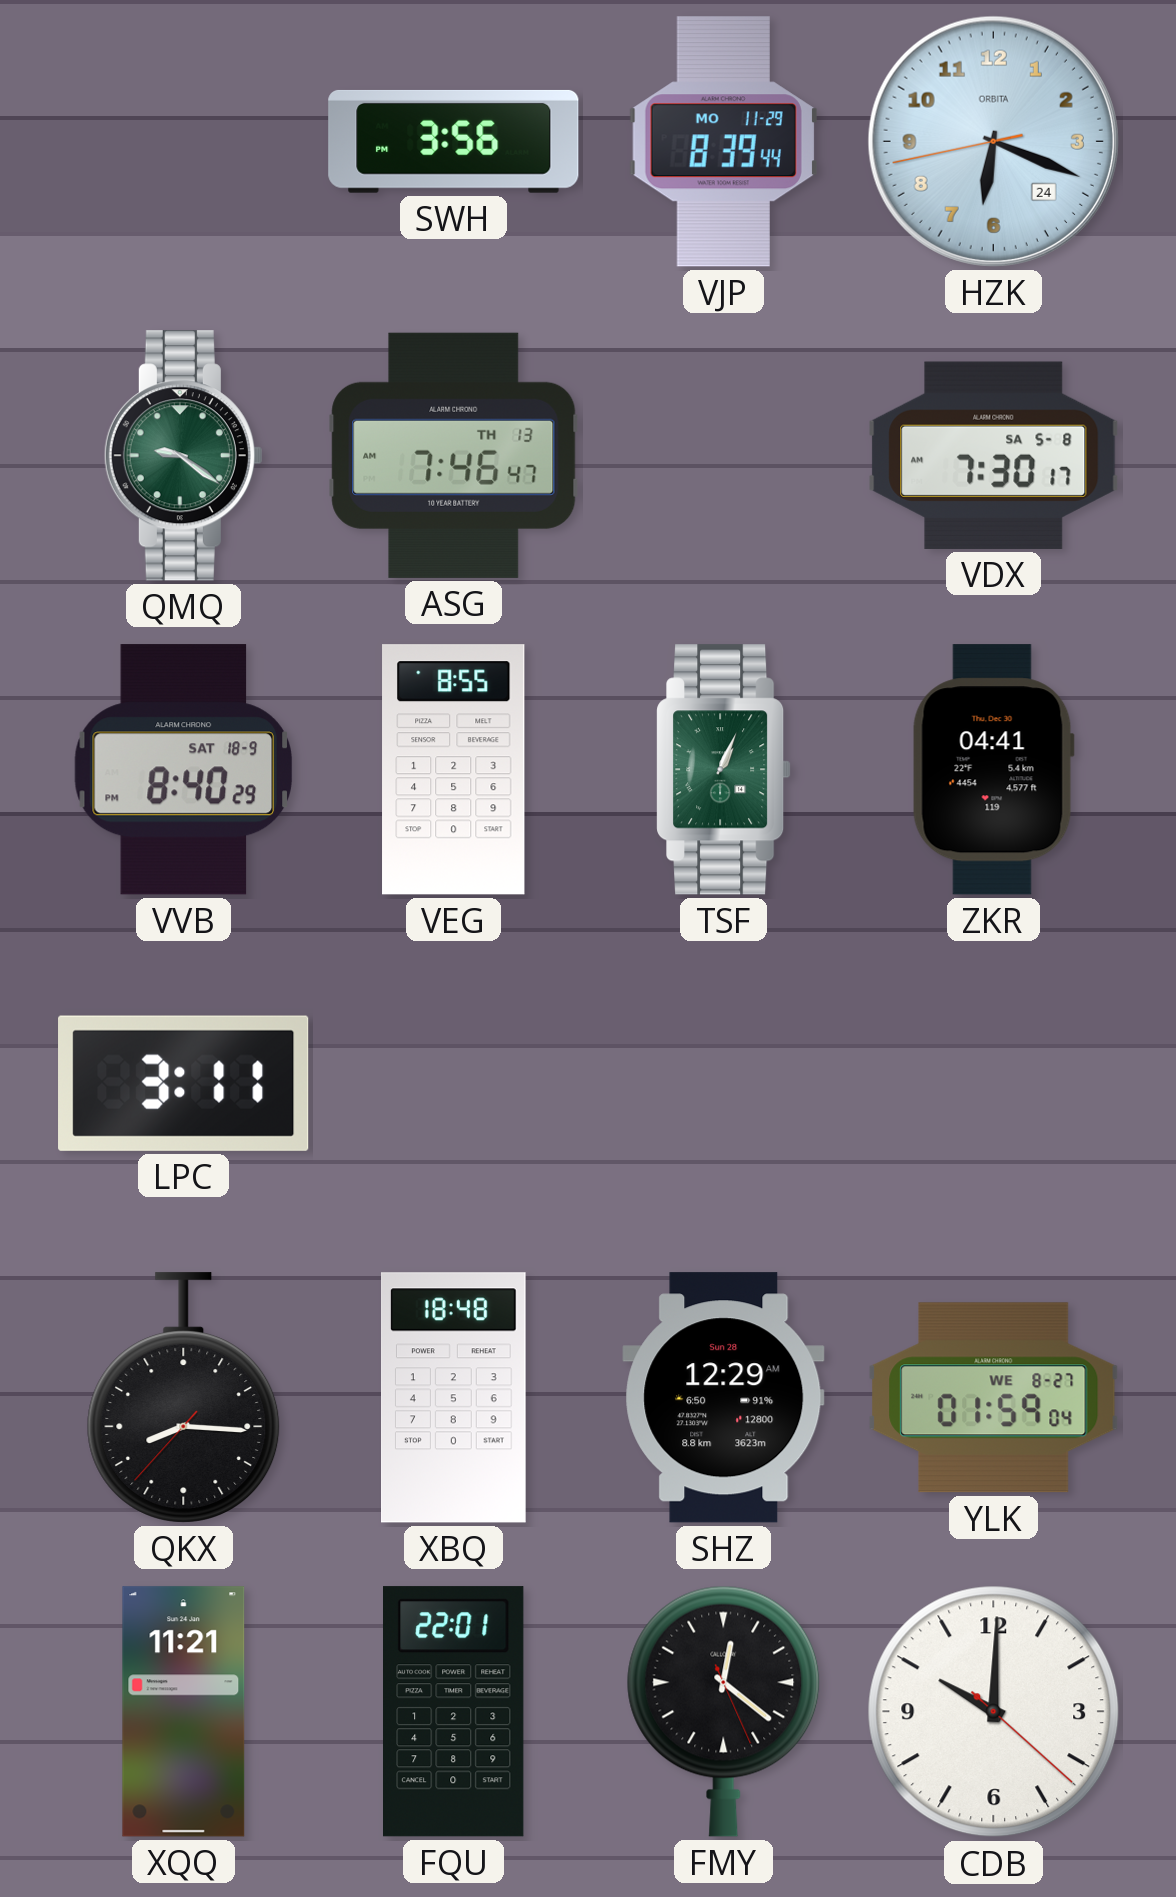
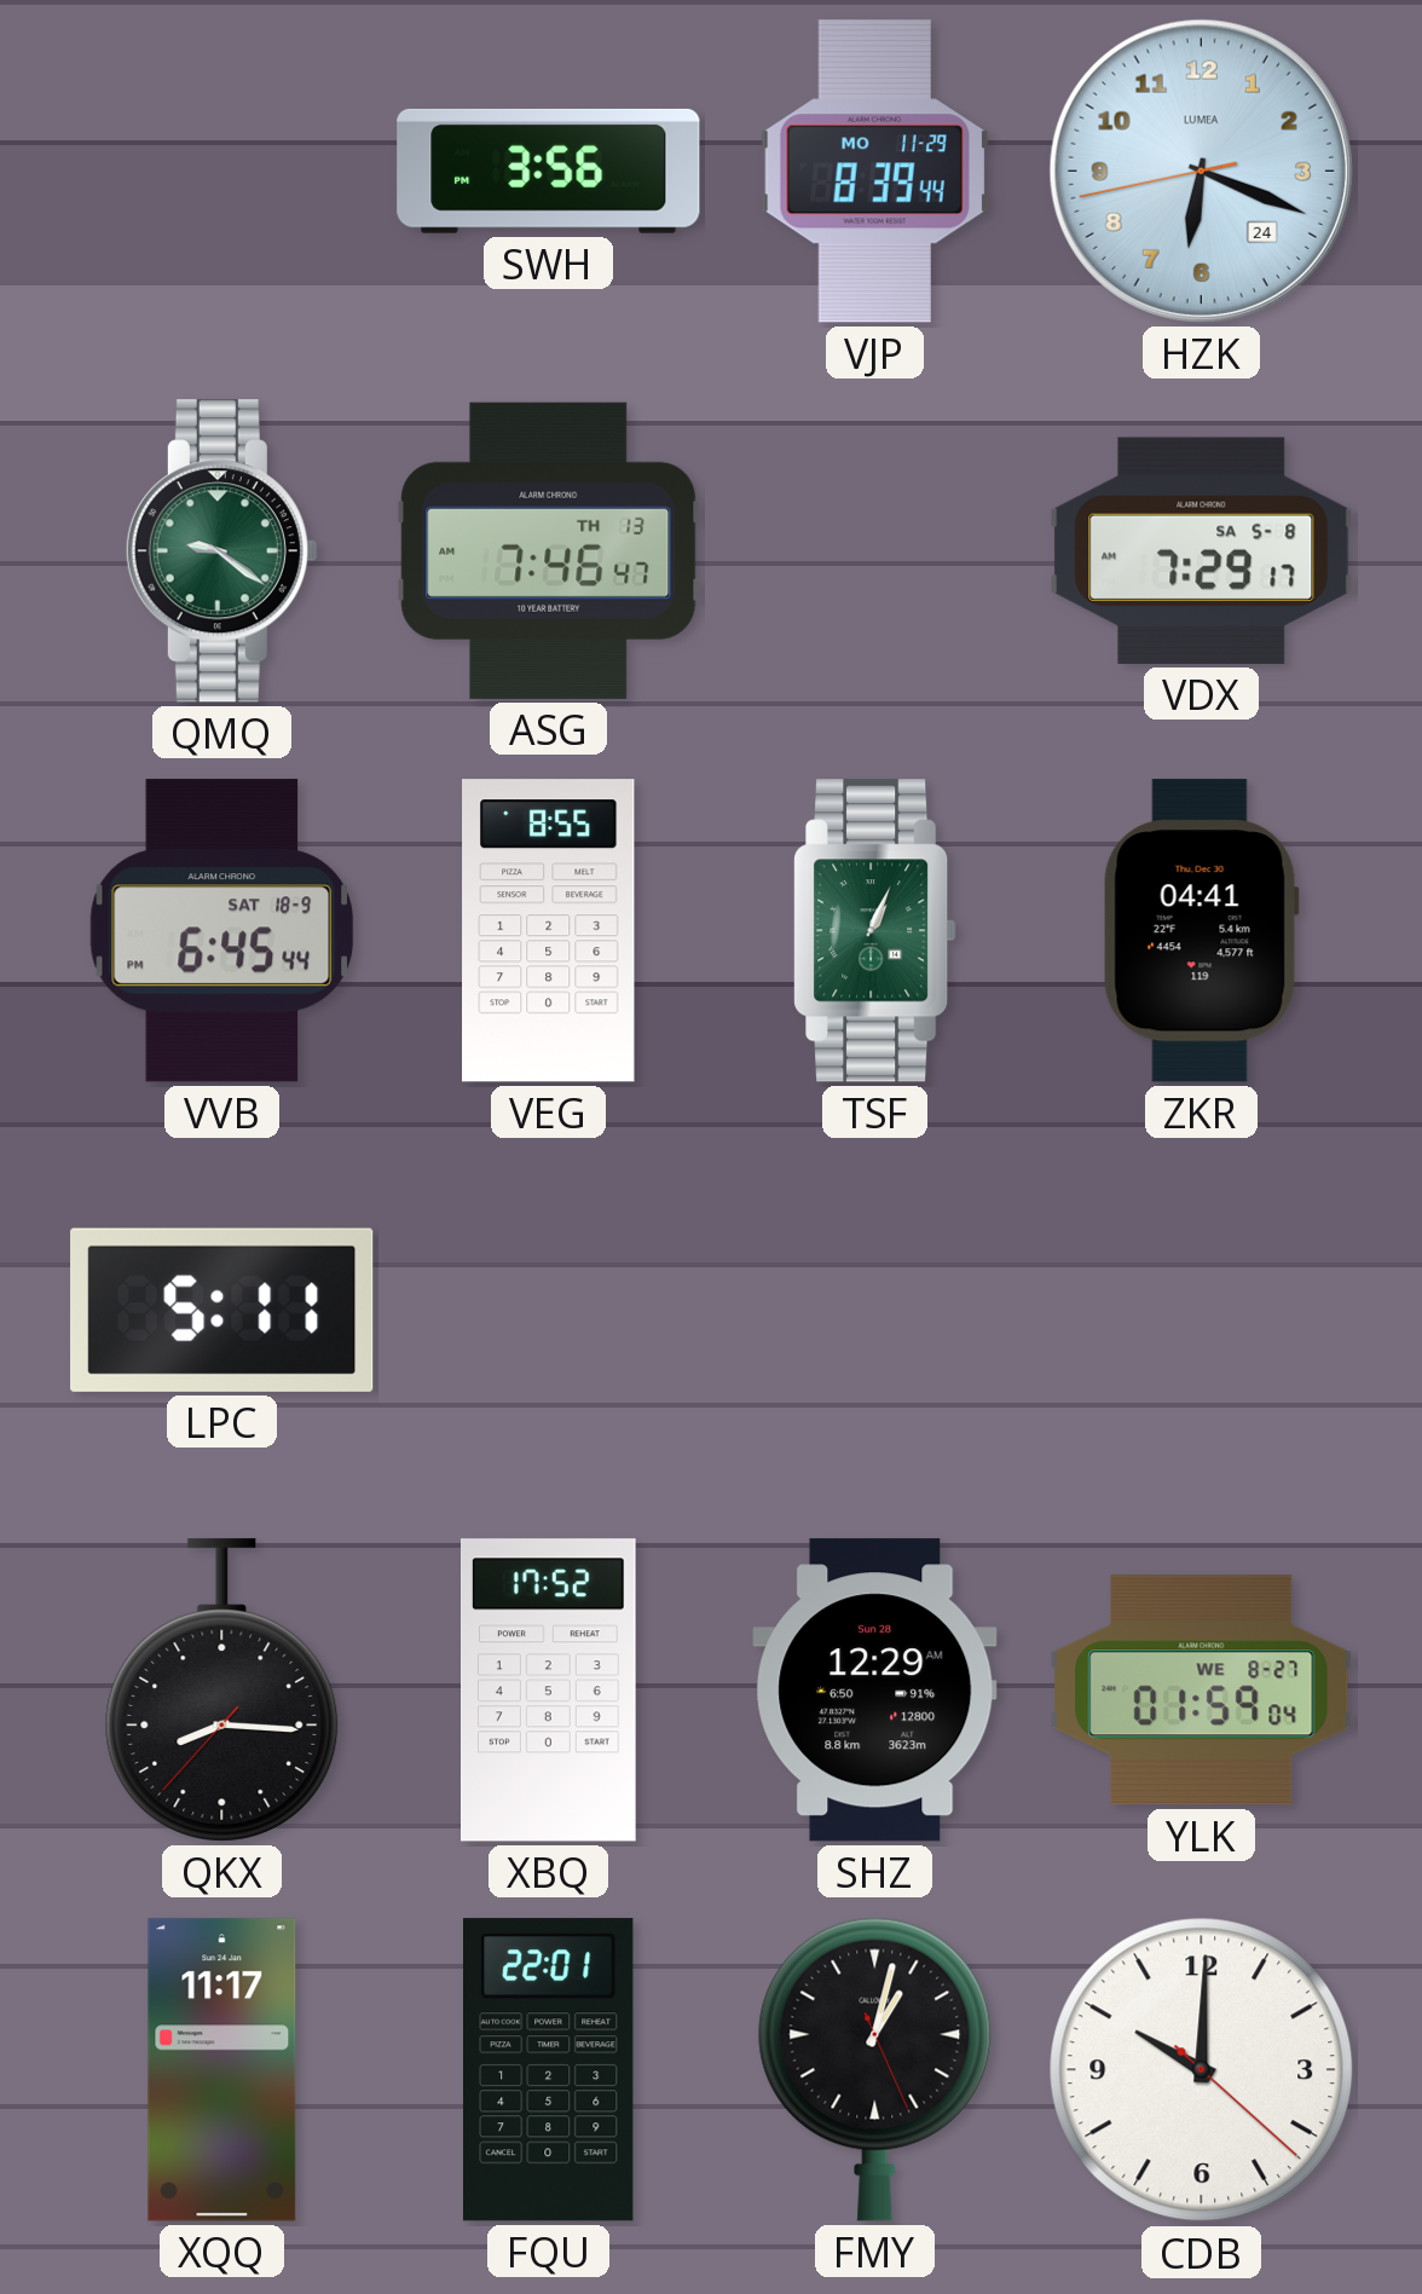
HZK brand: ORBITA -> LUMEA (1201, 171)
VDX: 7:30 -> 7:29 (1202, 550)
VVB: 8:40 -> 6:45 (221, 931)
LPC: 3:11 -> 5:11 (222, 1310)
XBQ: 18:48 -> 17:52 (549, 1691)
XQQ: 11:21 -> 11:17 (222, 2070)
FMY: 12:21 -> 1:02 (875, 2069)
